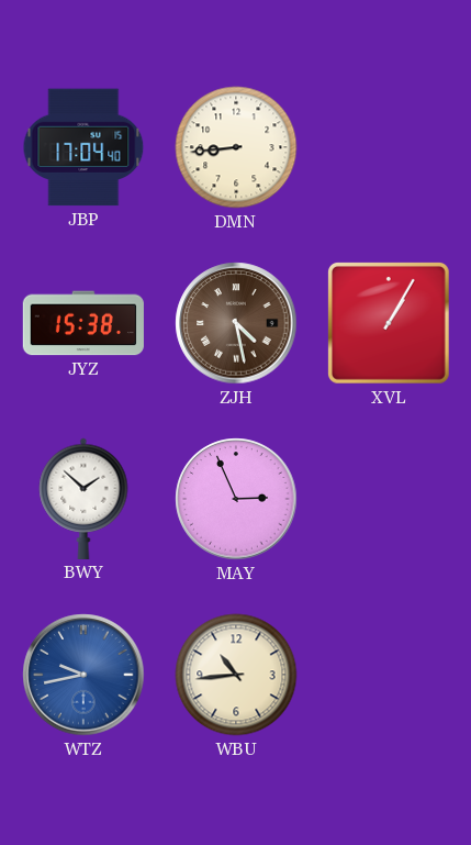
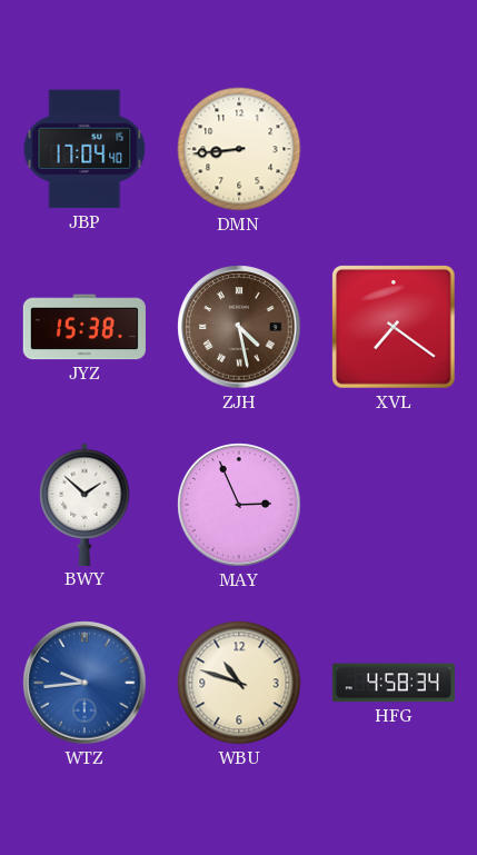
XVL: 1:05 -> 7:21 (395, 328)
WTZ: 9:43 -> 9:44 (85, 683)
WBU: 10:44 -> 10:48 (239, 683)
HFG: none -> 4:58 (394, 683)
